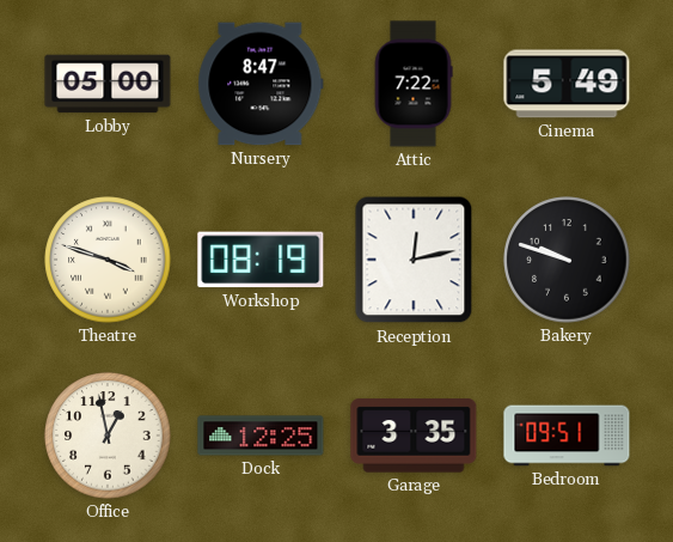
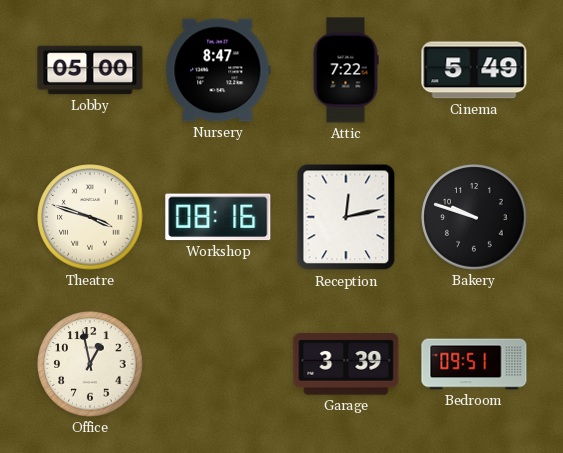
Workshop: 08:19 -> 08:16 (218, 217)
Dock: 12:25 -> none (261, 436)
Garage: 3:35 -> 3:39 (346, 364)
